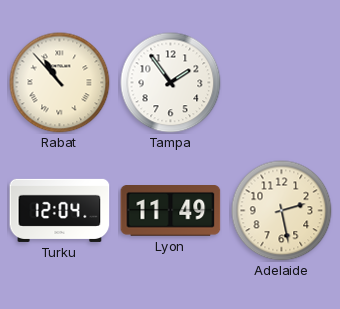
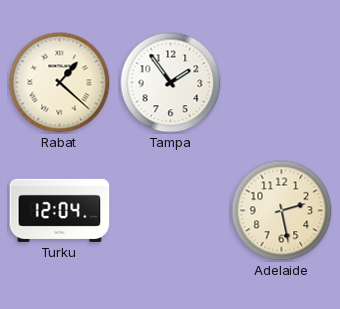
Rabat: 10:53 -> 1:22 (60, 83)
Lyon: 11:49 -> none (171, 211)
